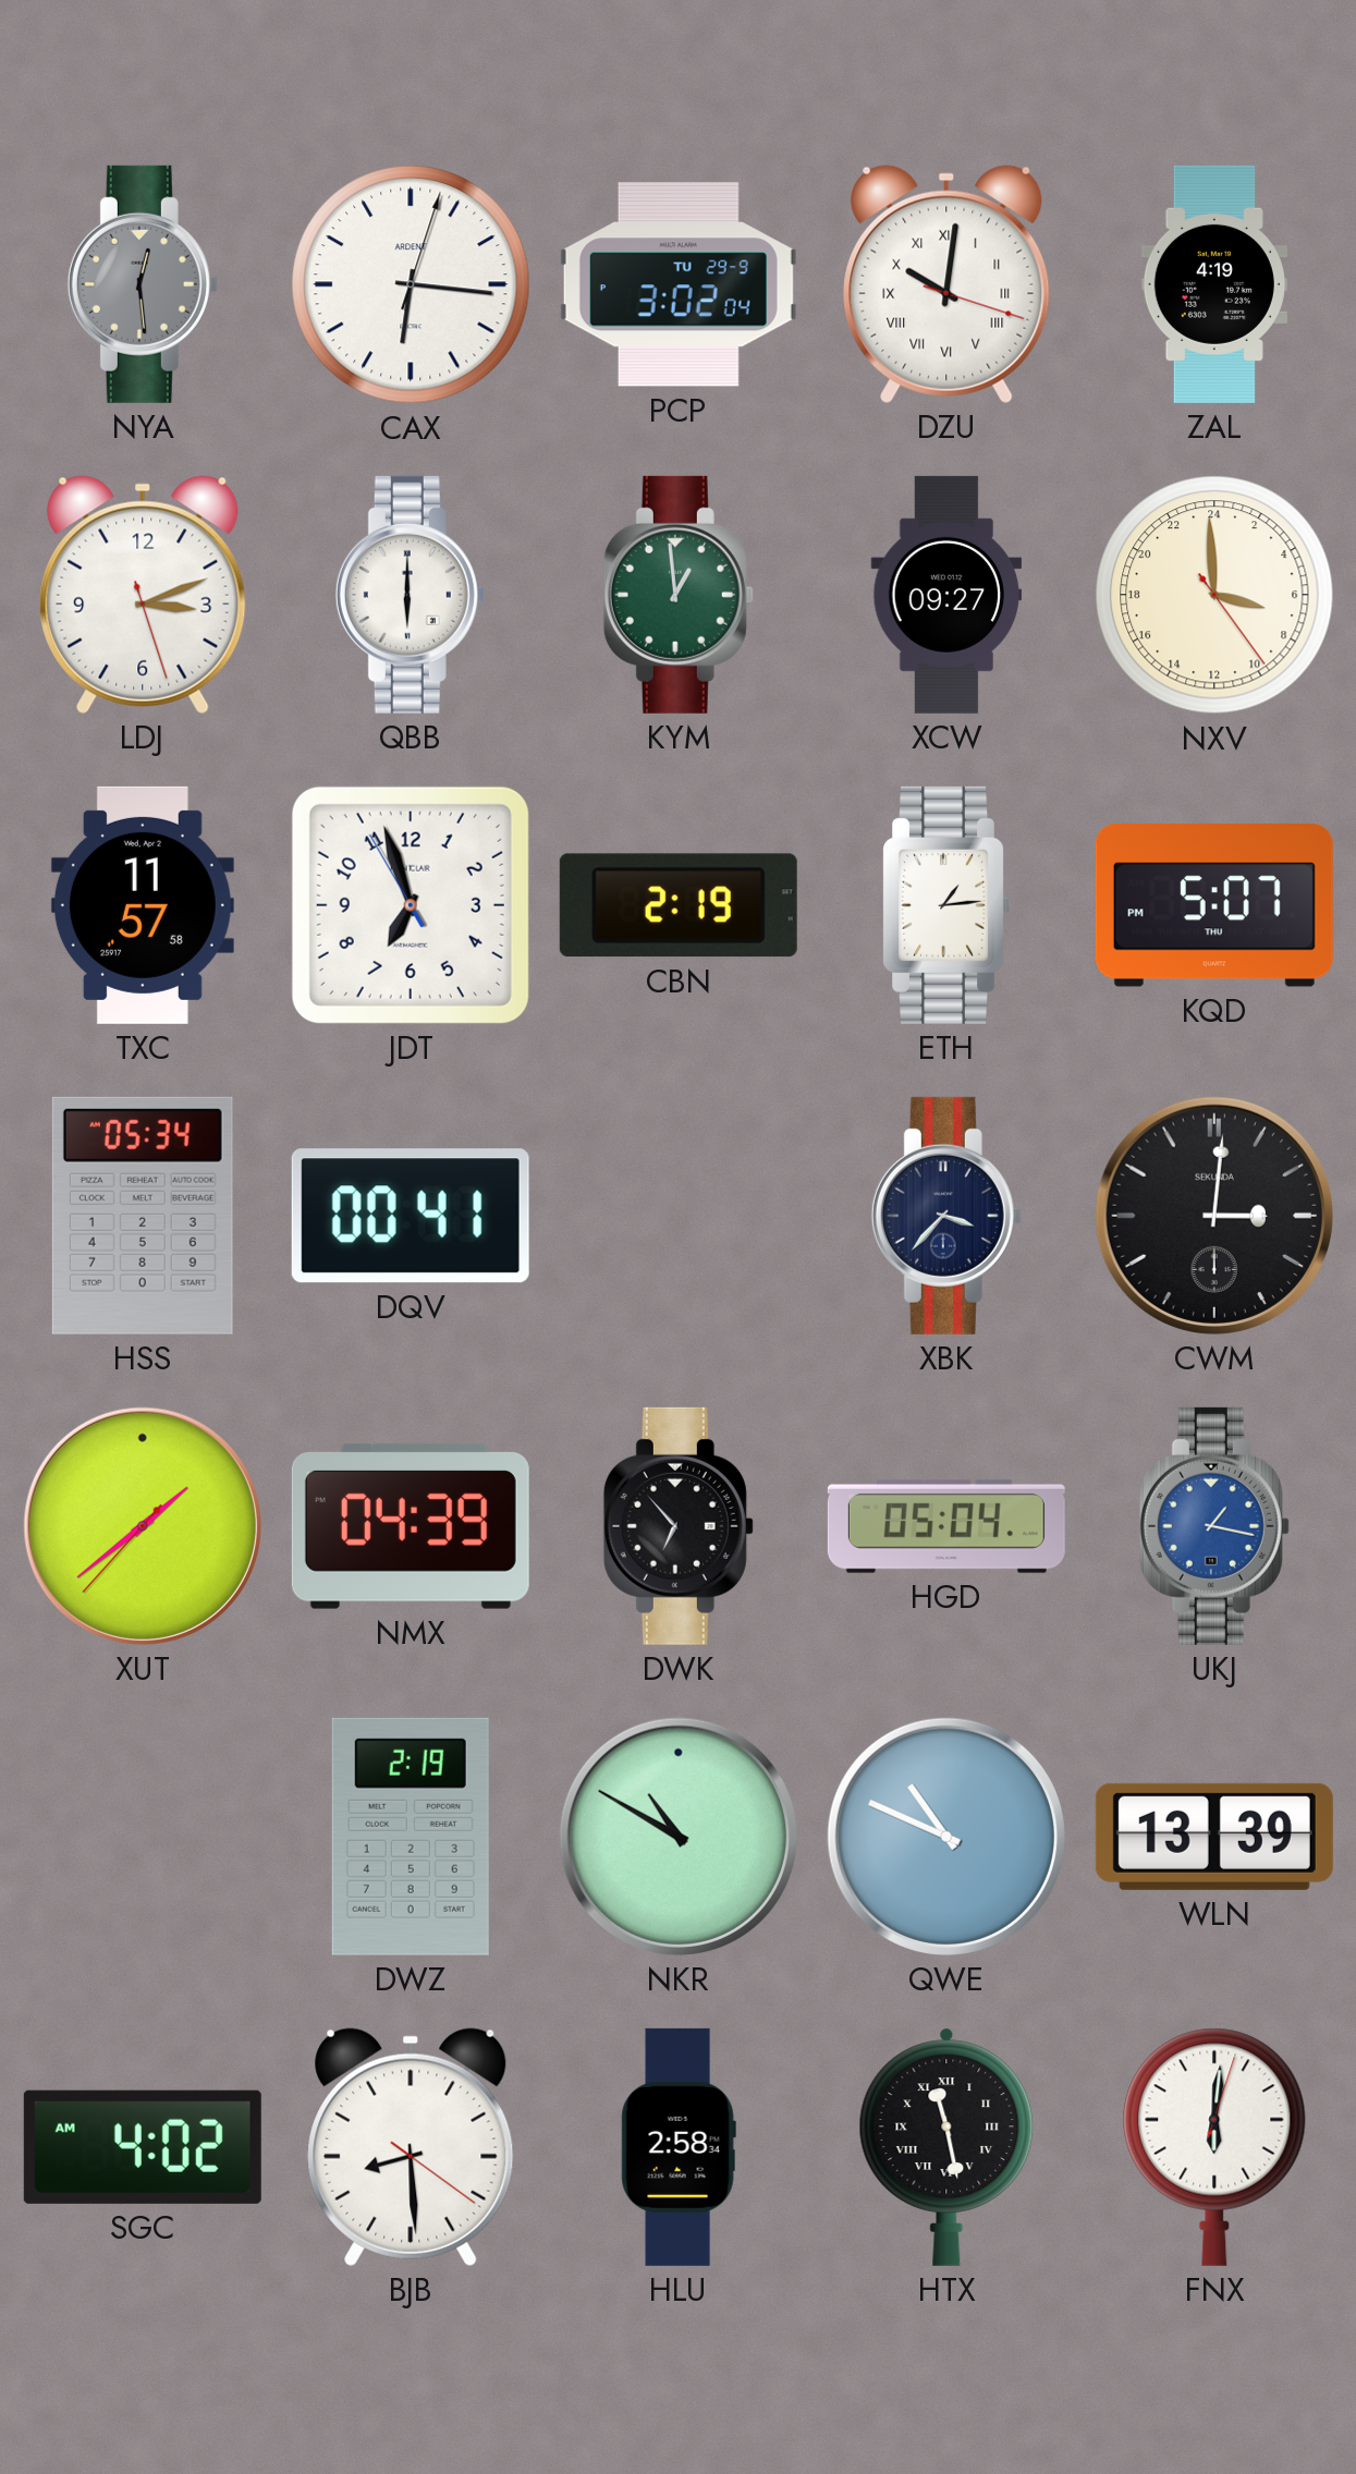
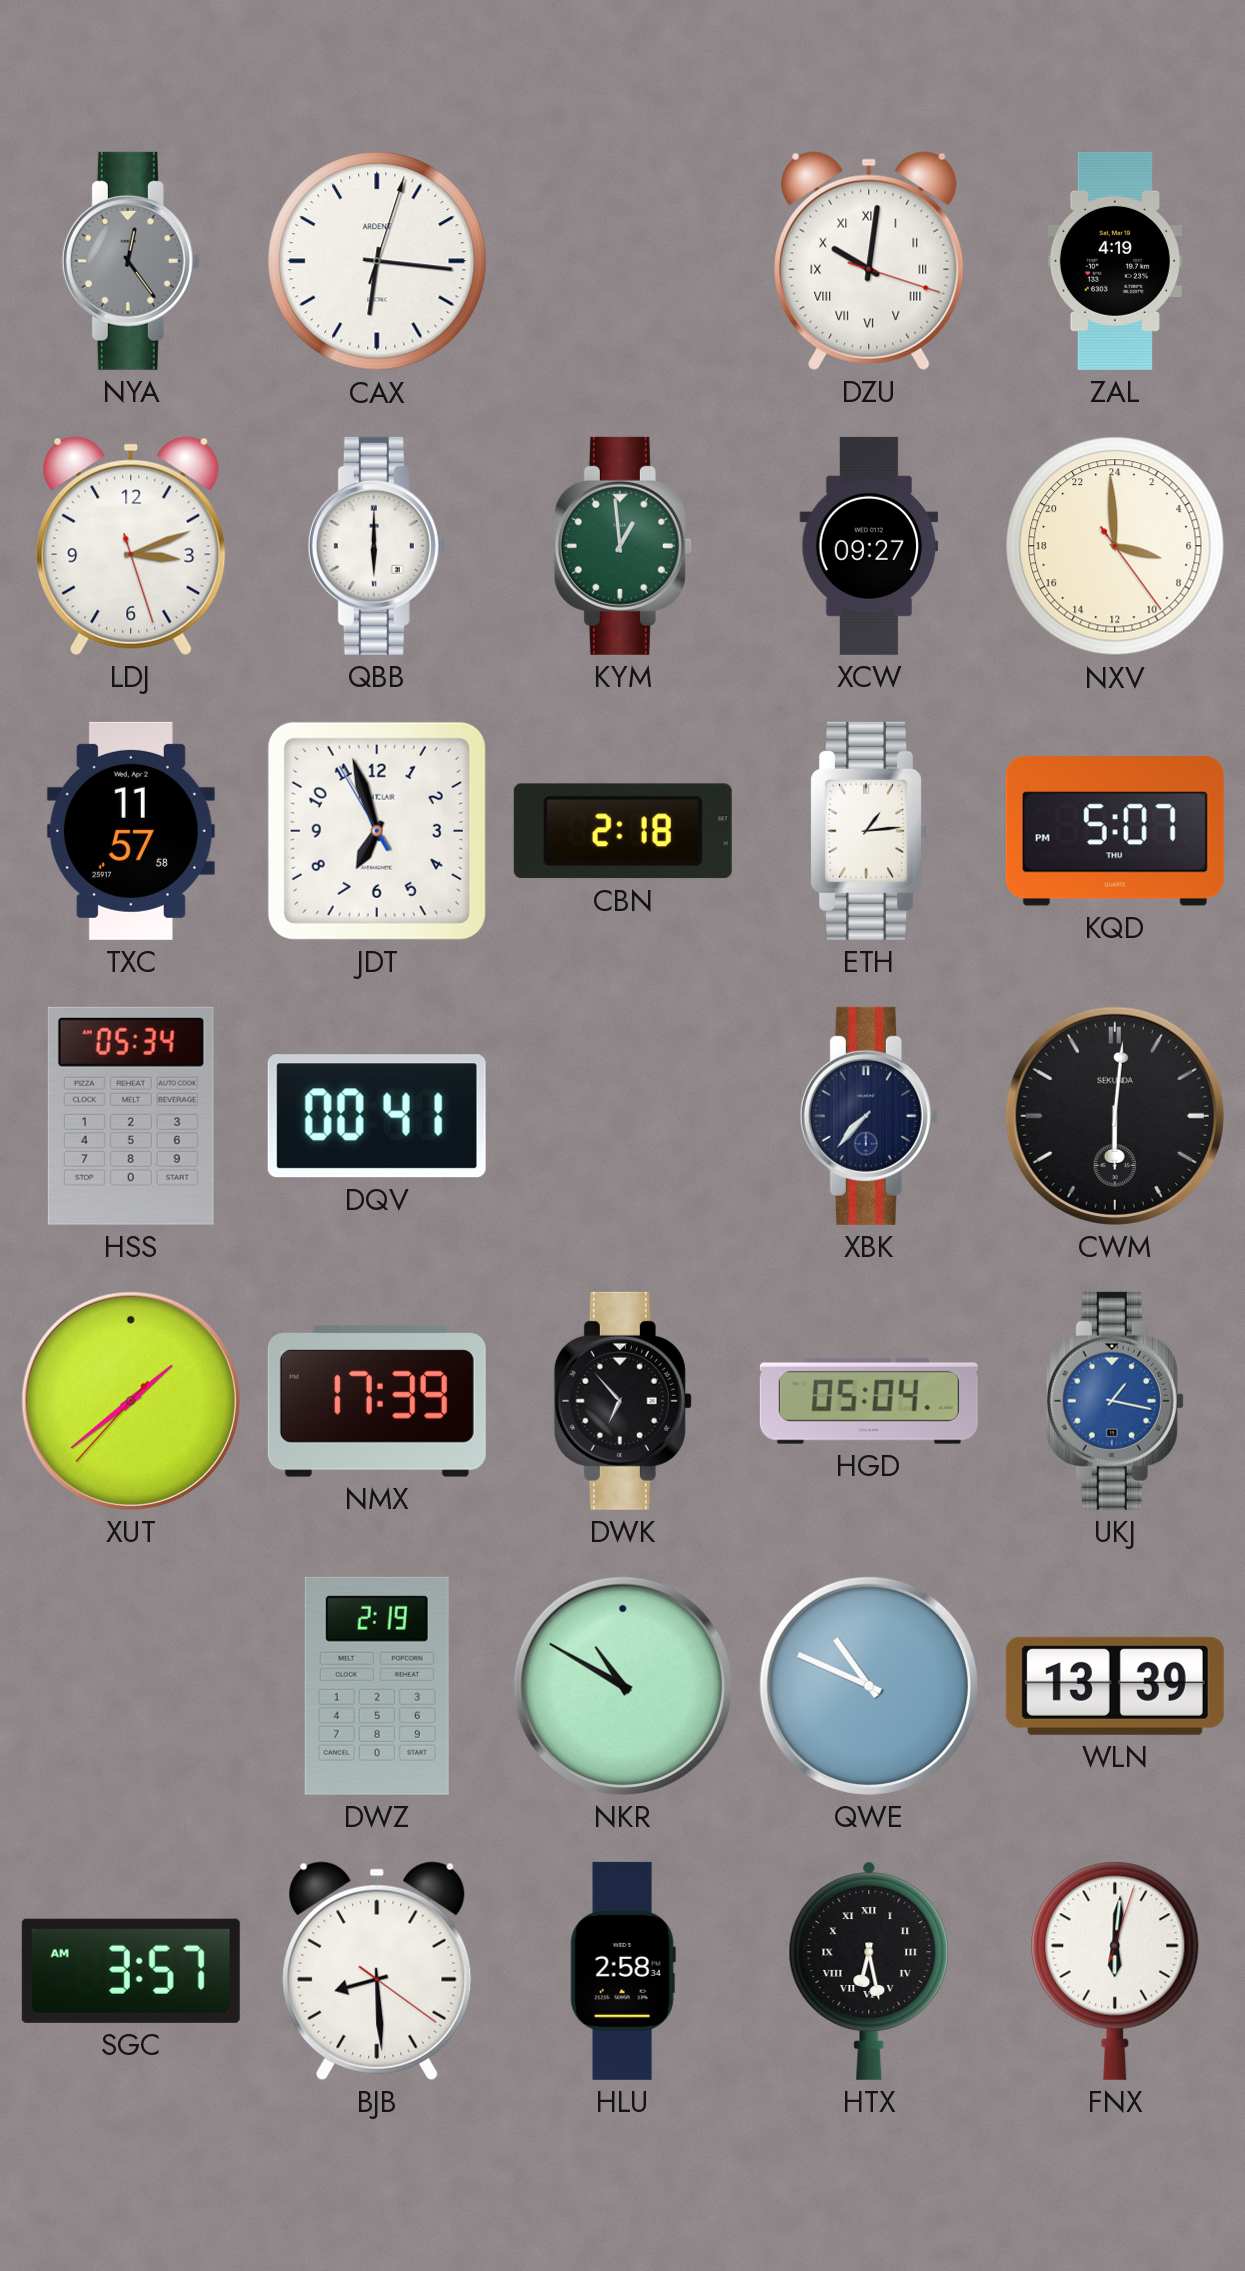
NYA: 12:29 -> 12:24 (131, 261)
PCP: 3:02 -> none (679, 284)
CBN: 2:19 -> 2:18 (623, 831)
XBK: 3:37 -> 7:37 (869, 1116)
CWM: 3:01 -> 6:01 (1115, 1116)
NMX: 04:39 -> 17:39 (377, 1401)
SGC: 4:02 -> 3:57 (131, 1971)
HTX: 11:28 -> 6:28 (869, 1971)
